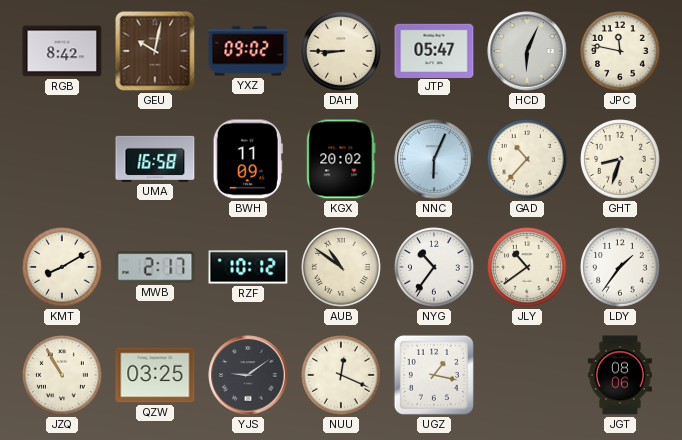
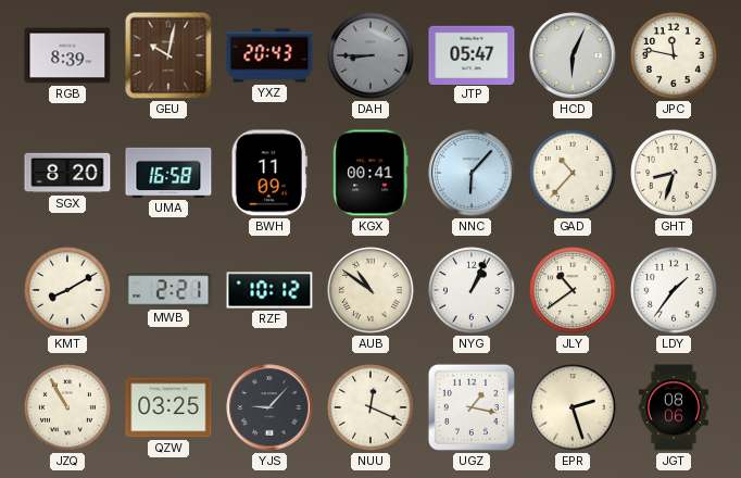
RGB: 8:42 -> 8:39 (67, 55)
YXZ: 09:02 -> 20:43 (269, 55)
DAH dial: cream -> grey (370, 55)
SGX: none -> 8:20 (67, 173)
KGX: 20:02 -> 00:41 (370, 173)
NNC: 6:04 -> 6:07 (472, 173)
MWB: 2:17 -> 2:21 (168, 290)
NYG: 10:36 -> 1:04 (472, 290)
YJS: 9:09 -> 9:07 (269, 407)
EPR: none -> 2:27 (573, 407)
